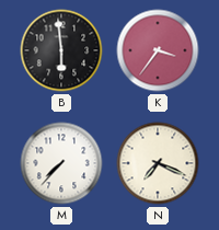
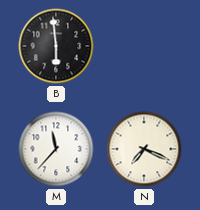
K: 3:36 -> none (158, 50)
M: 7:37 -> 11:37 (56, 149)
